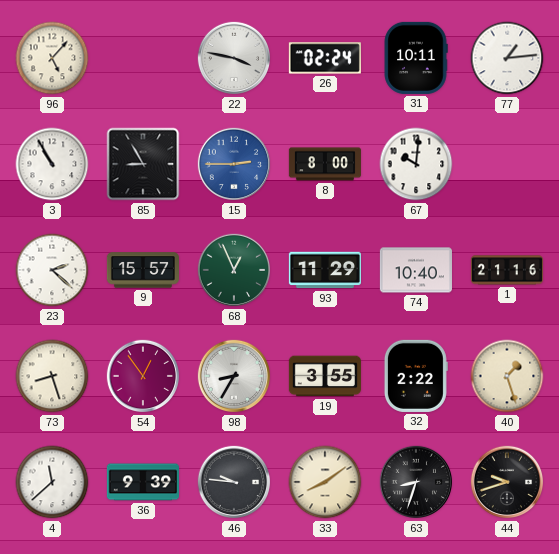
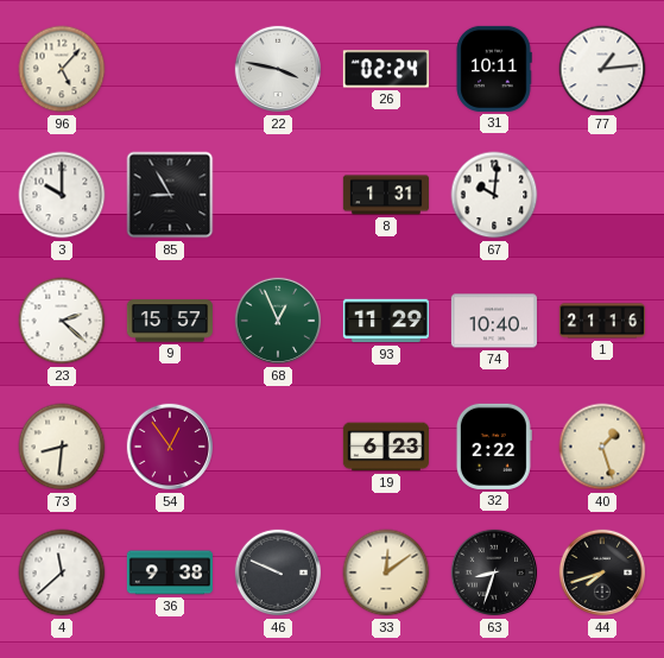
3: 10:55 -> 10:00 (62, 195)
15: 2:45 -> none (234, 164)
8: 8:00 -> 1:31 (386, 195)
73: 8:27 -> 8:31 (62, 447)
98: 8:35 -> none (234, 376)
19: 3:55 -> 6:23 (386, 447)
36: 9:39 -> 9:38 (170, 572)
46: 9:46 -> 9:49 (278, 572)
33: 8:09 -> 12:09 (386, 572)
44: 9:42 -> 7:42 (602, 572)
